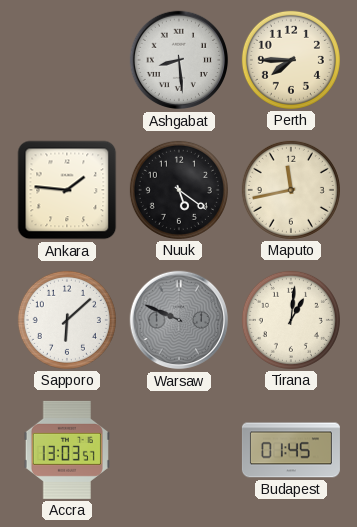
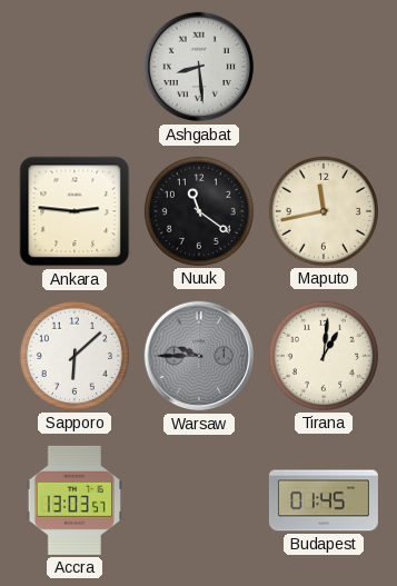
Perth: 7:45 -> none (291, 60)
Ankara: 1:46 -> 2:46 (75, 211)
Nuuk: 5:21 -> 11:21 (199, 211)
Warsaw: 9:49 -> 9:45 (199, 356)
